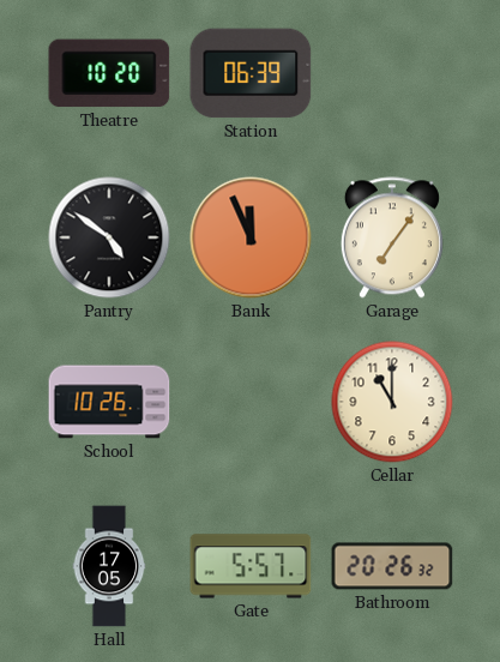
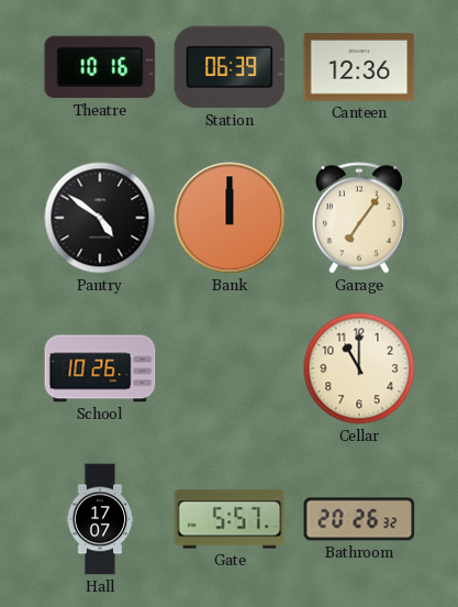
Theatre: 10:20 -> 10:16 (100, 67)
Canteen: none -> 12:36 (359, 67)
Bank: 11:56 -> 12:00 (230, 218)
Hall: 17:05 -> 17:07 (100, 519)
